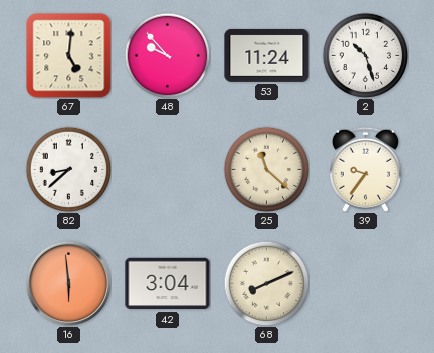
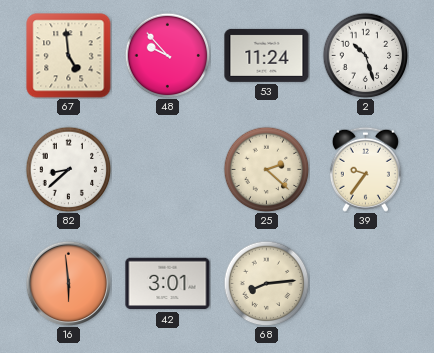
67: 5:01 -> 4:59 (69, 56)
25: 11:22 -> 2:22 (266, 169)
42: 3:04 -> 3:01 (168, 284)
68: 8:11 -> 8:14 (266, 283)
